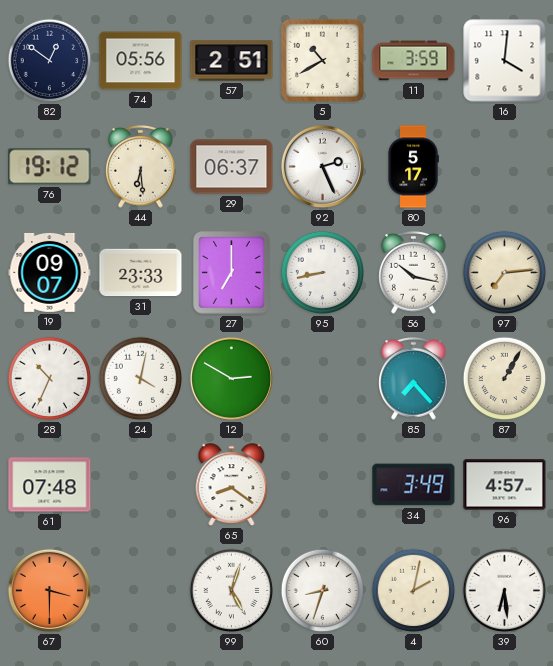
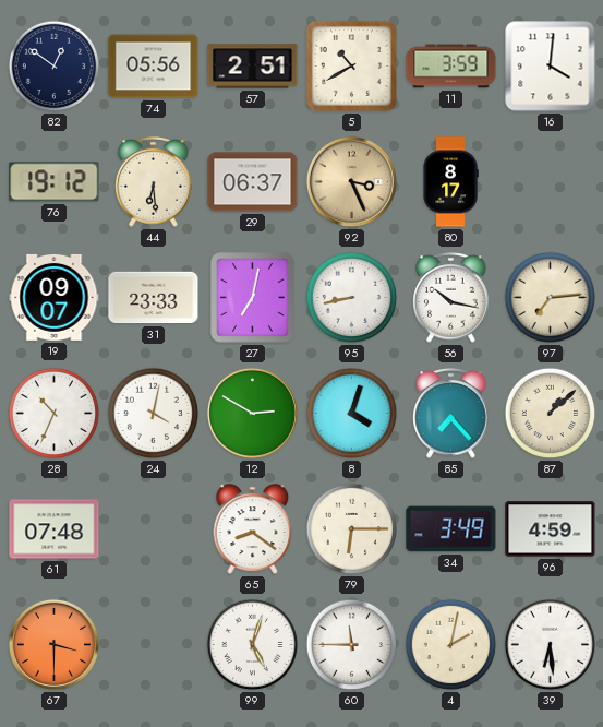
92: 2:26 -> 3:26 (351, 181)
92 dial: white -> champagne (351, 181)
80: 5:17 -> 8:17 (450, 182)
27: 7:00 -> 7:02 (253, 298)
8: none -> 4:03 (352, 414)
87: 1:05 -> 1:08 (551, 414)
79: none -> 6:15 (352, 529)
96: 4:57 -> 4:59 (551, 529)
60: 8:33 -> 11:45 (352, 645)
